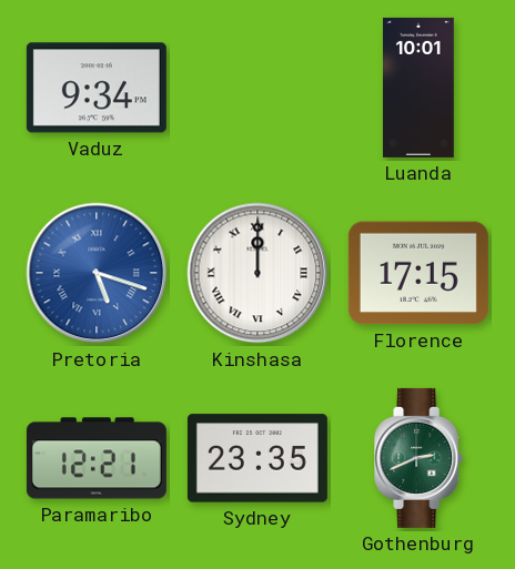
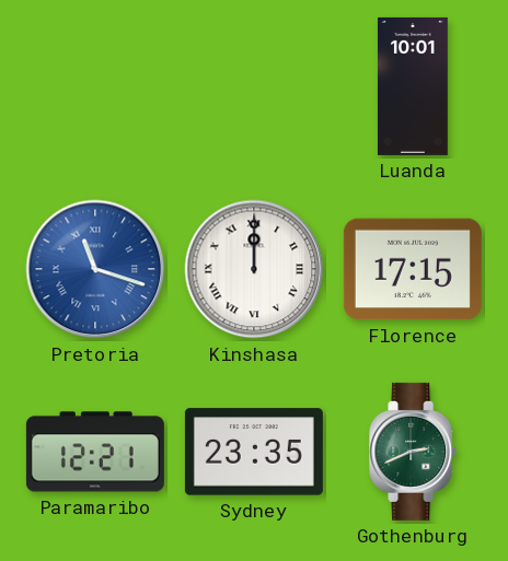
Vaduz: 9:34 -> none (97, 88)
Pretoria: 5:18 -> 11:18 (95, 269)
